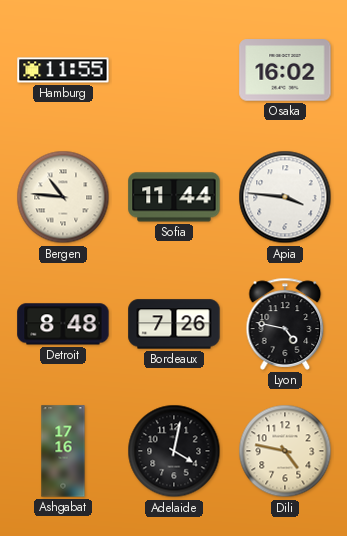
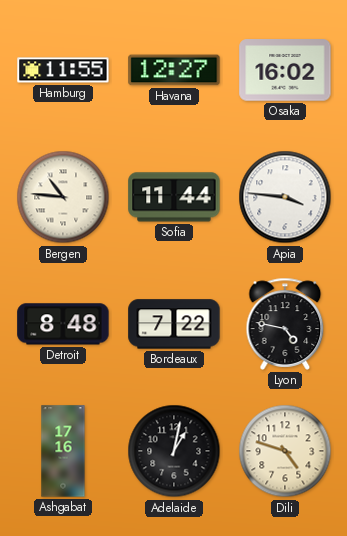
Havana: none -> 12:27 (174, 70)
Bordeaux: 7:26 -> 7:22 (174, 324)
Adelaide: 4:02 -> 1:02 (174, 451)
Dili: 4:47 -> 4:48 (285, 451)
